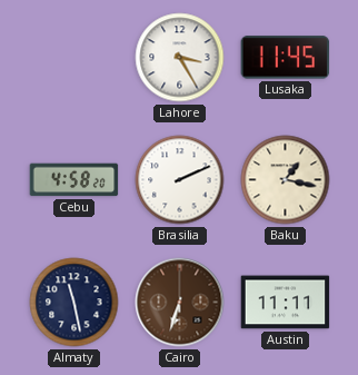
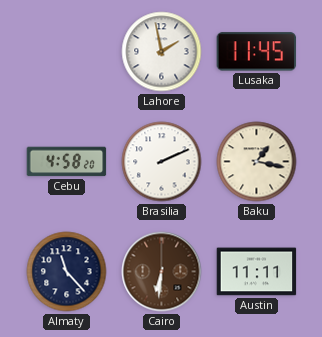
Lahore: 3:25 -> 1:58 (162, 52)
Almaty: 11:28 -> 11:23 (67, 272)
Cairo: 6:33 -> 6:31 (162, 272)
